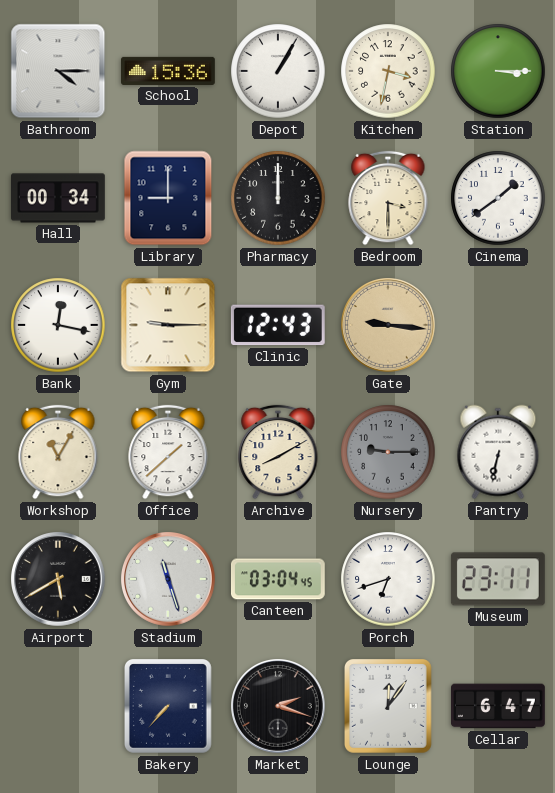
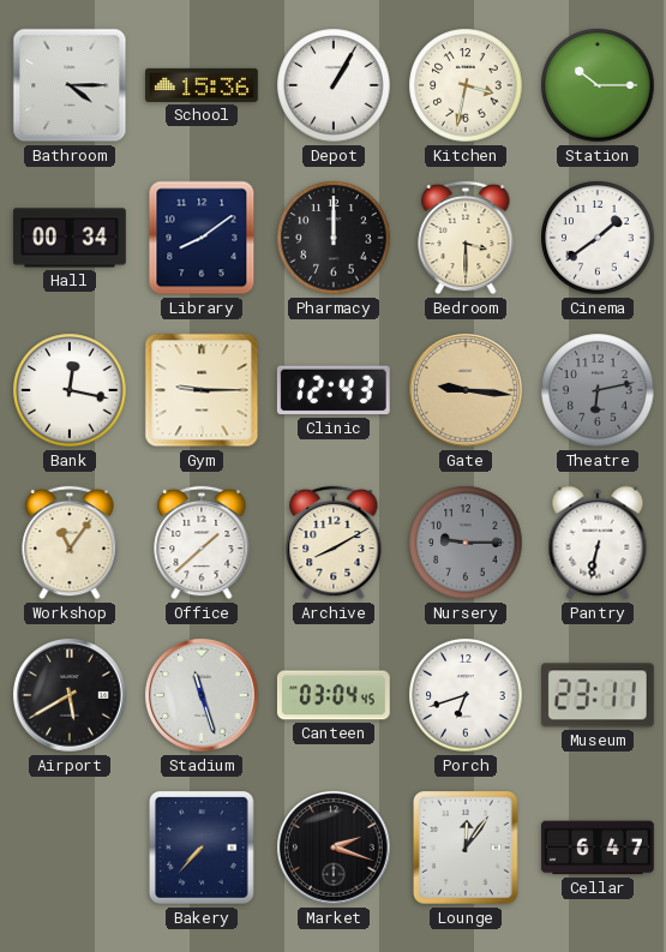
Station: 3:15 -> 10:15 (598, 85)
Library: 9:00 -> 8:09 (202, 238)
Theatre: none -> 6:13 (598, 390)
Workshop: 11:05 -> 11:06 (70, 543)
